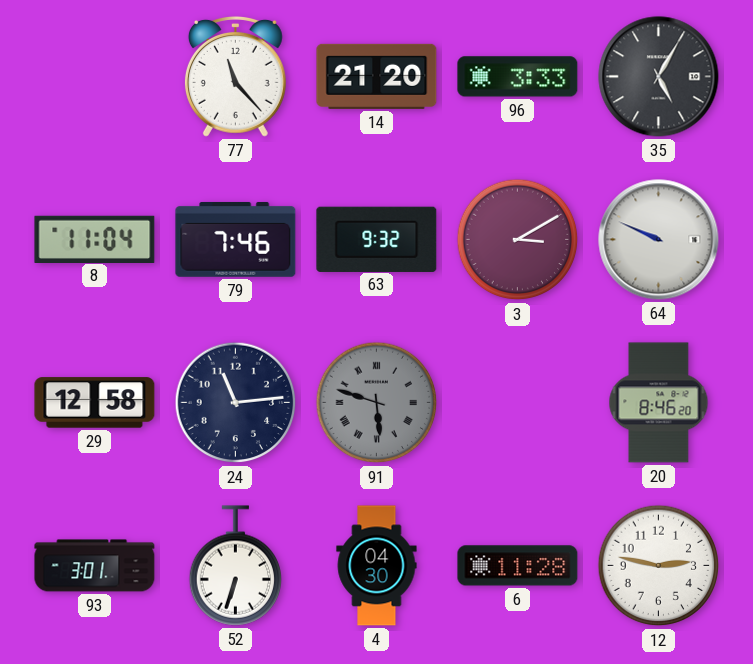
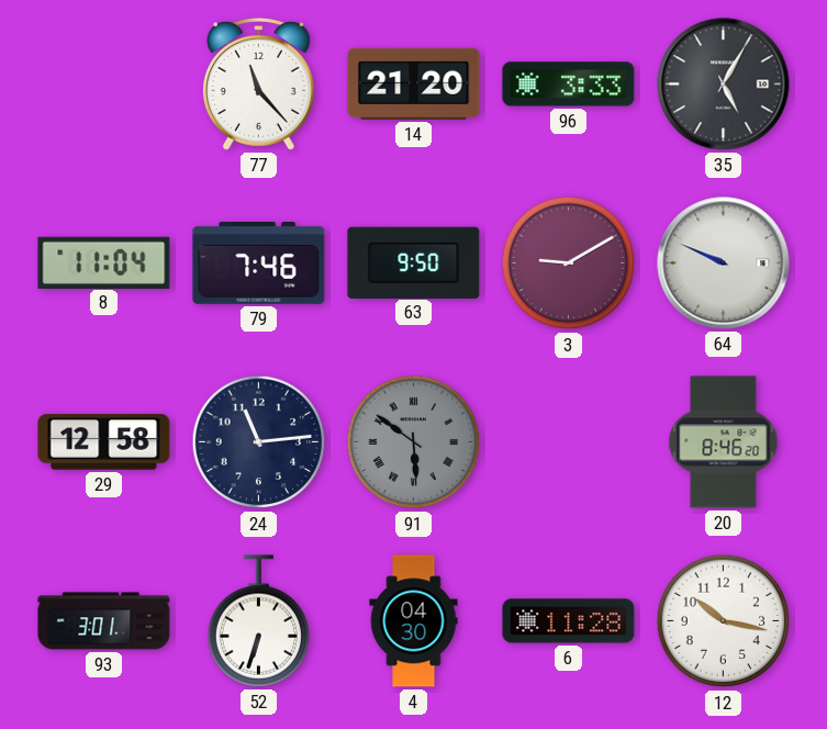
63: 9:32 -> 9:50 (414, 262)
3: 3:10 -> 9:10 (569, 263)
91: 5:48 -> 5:51 (414, 442)
12: 2:47 -> 10:17 (724, 621)
